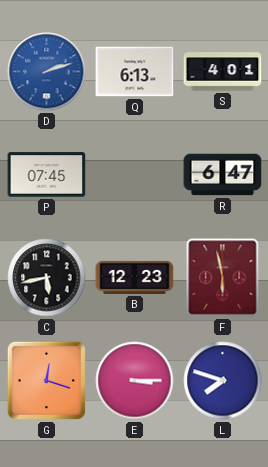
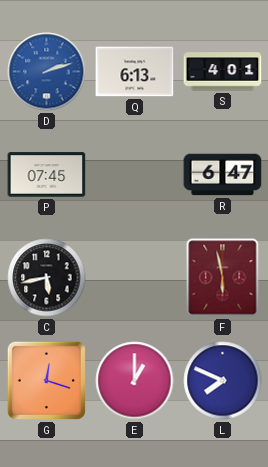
B: 12:23 -> none (135, 277)
E: 3:15 -> 1:00 (135, 381)
L: 7:48 -> 7:49 (223, 381)
